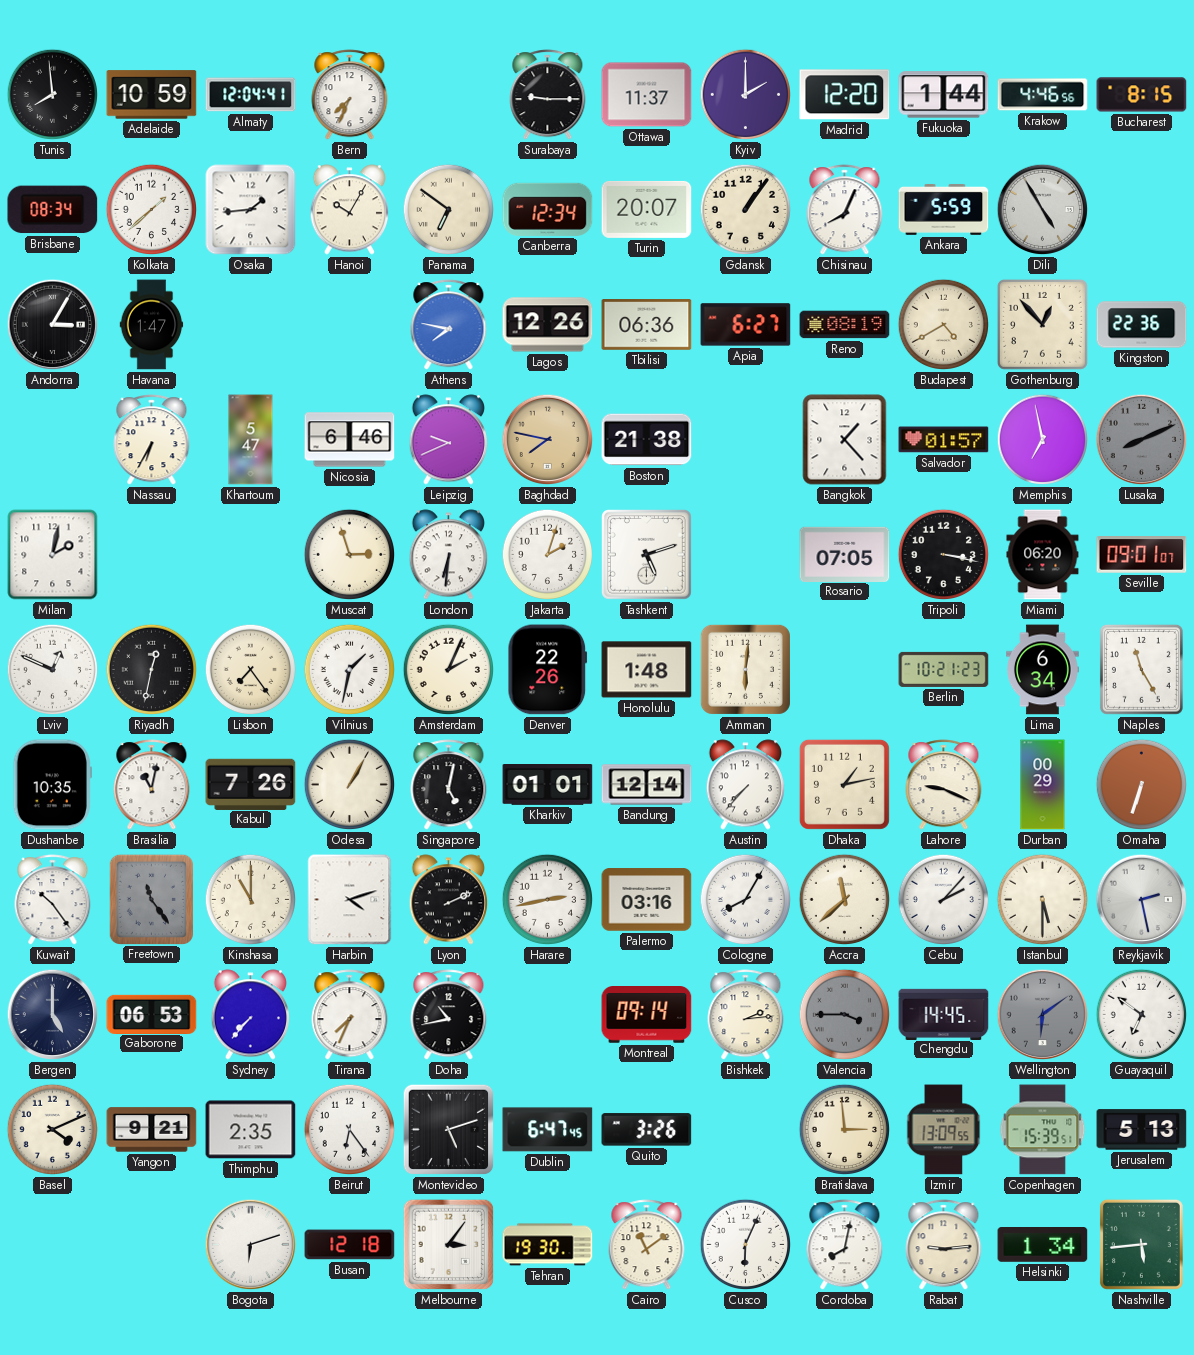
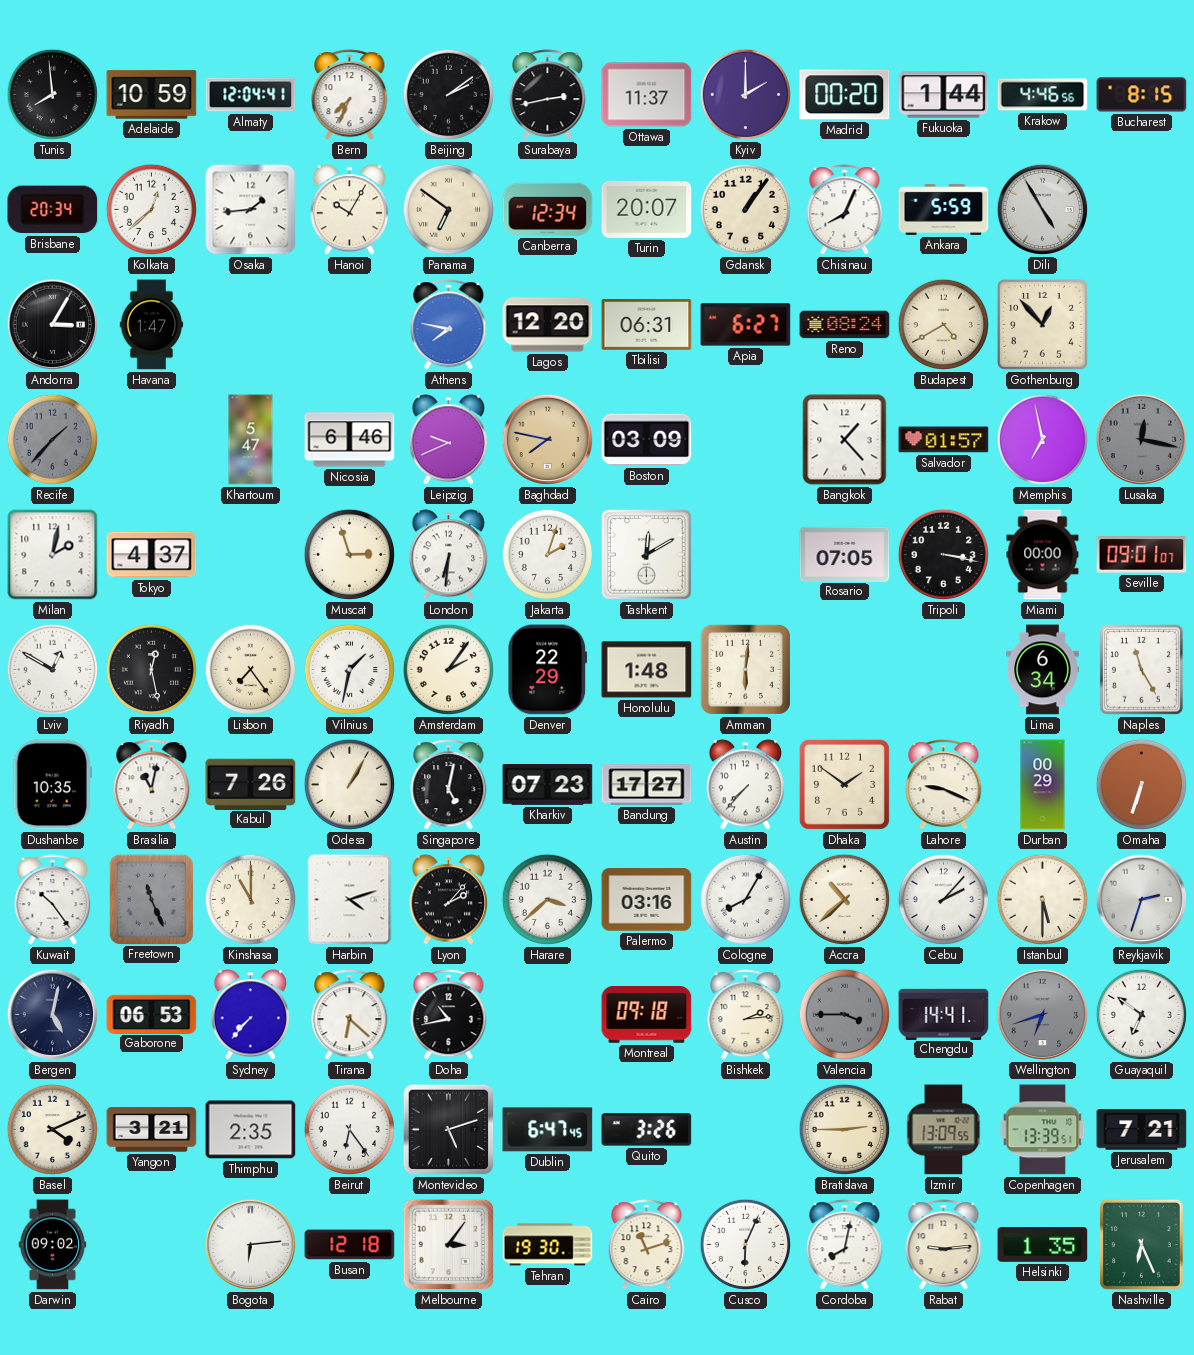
Beijing: none -> 2:09 (449, 95)
Surabaya: 9:15 -> 2:43 (548, 95)
Madrid: 12:20 -> 00:20 (845, 95)
Brisbane: 08:34 -> 20:34 (53, 210)
Kolkata: 1:38 -> 12:38 (152, 210)
Lagos: 12:26 -> 12:20 (548, 325)
Tbilisi: 06:36 -> 06:31 (647, 325)
Reno: 08:19 -> 08:24 (845, 325)
Kingston: 22:36 -> none (1142, 325)
Recife: none -> 1:37 (53, 440)
Nassau: 6:35 -> none (152, 440)
Boston: 21:38 -> 03:09 (647, 440)
Lusaka: 8:11 -> 12:17 (1142, 440)
Tokyo: none -> 4:37 (152, 555)
Tashkent: 5:12 -> 12:10 (647, 555)
Miami: 06:20 -> 00:00 (1043, 555)
Lviv: 12:49 -> 12:50 (53, 670)
Riyadh: 12:32 -> 12:28 (152, 670)
Amsterdam: 2:04 -> 2:06 (449, 670)
Denver: 22:26 -> 22:29 (548, 670)
Berlin: 10:21 -> none (944, 669)
Kharkiv: 01:01 -> 07:23 (548, 785)
Bandung: 12:14 -> 17:27 (647, 785)
Dhaka: 1:13 -> 1:51 (844, 784)
Freetown: 11:24 -> 11:26 (151, 899)
Lyon: 2:11 -> 2:07 (449, 900)
Harare: 2:43 -> 3:38 (548, 900)
Accra: 11:38 -> 10:38 (845, 900)
Reykjavik: 2:28 -> 2:33 (1142, 900)
Bergen: 5:00 -> 5:02 (53, 1015)
Tirana: 7:34 -> 6:22 (350, 1015)
Montreal: 09:14 -> 09:18 (647, 1015)
Chengdu: 14:45 -> 14:41 (944, 1014)
Wellington: 6:09 -> 6:42 (1043, 1015)
Yangon: 9:21 -> 3:21 (152, 1130)
Bratislava: 2:59 -> 2:45 (845, 1130)
Copenhagen: 15:39 -> 13:39 (1043, 1130)
Jerusalem: 5:13 -> 7:21 (1142, 1130)
Darwin: none -> 09:02 (53, 1245)
Bogota: 6:12 -> 6:14 (251, 1245)
Cairo: 11:09 -> 11:12 (647, 1245)
Helsinki: 1:34 -> 1:35 (1043, 1245)
Nashville: 5:44 -> 6:26 (1141, 1244)
